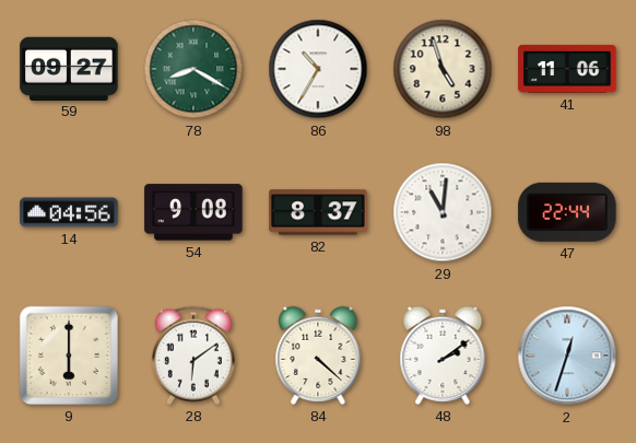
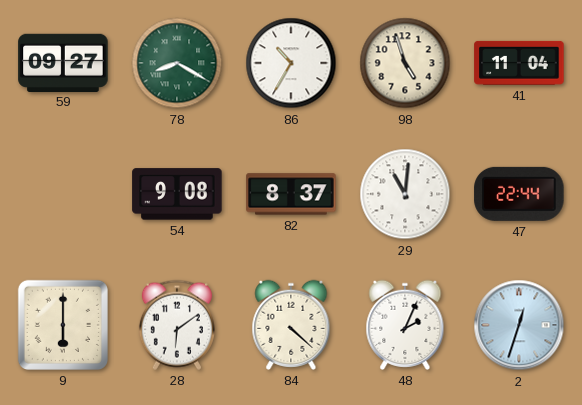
41: 11:06 -> 11:04 (519, 63)
14: 04:56 -> none (69, 212)
48: 2:09 -> 2:04 (405, 325)
